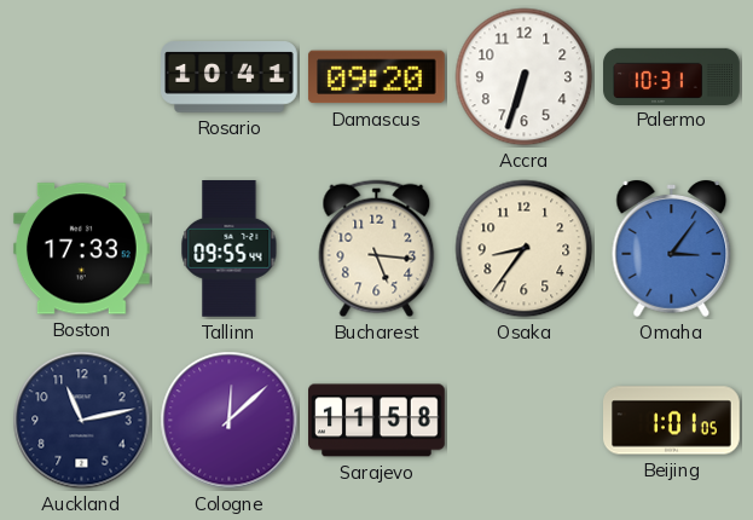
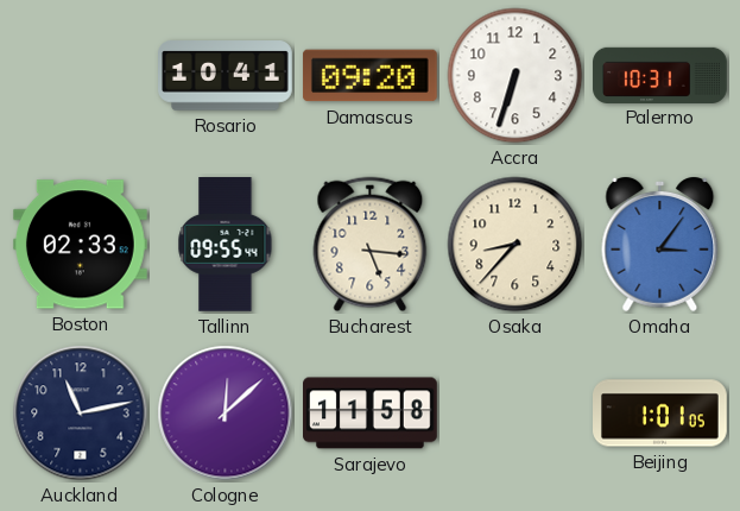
Boston: 17:33 -> 02:33 (80, 245)
Osaka: 8:36 -> 8:37 (516, 245)
